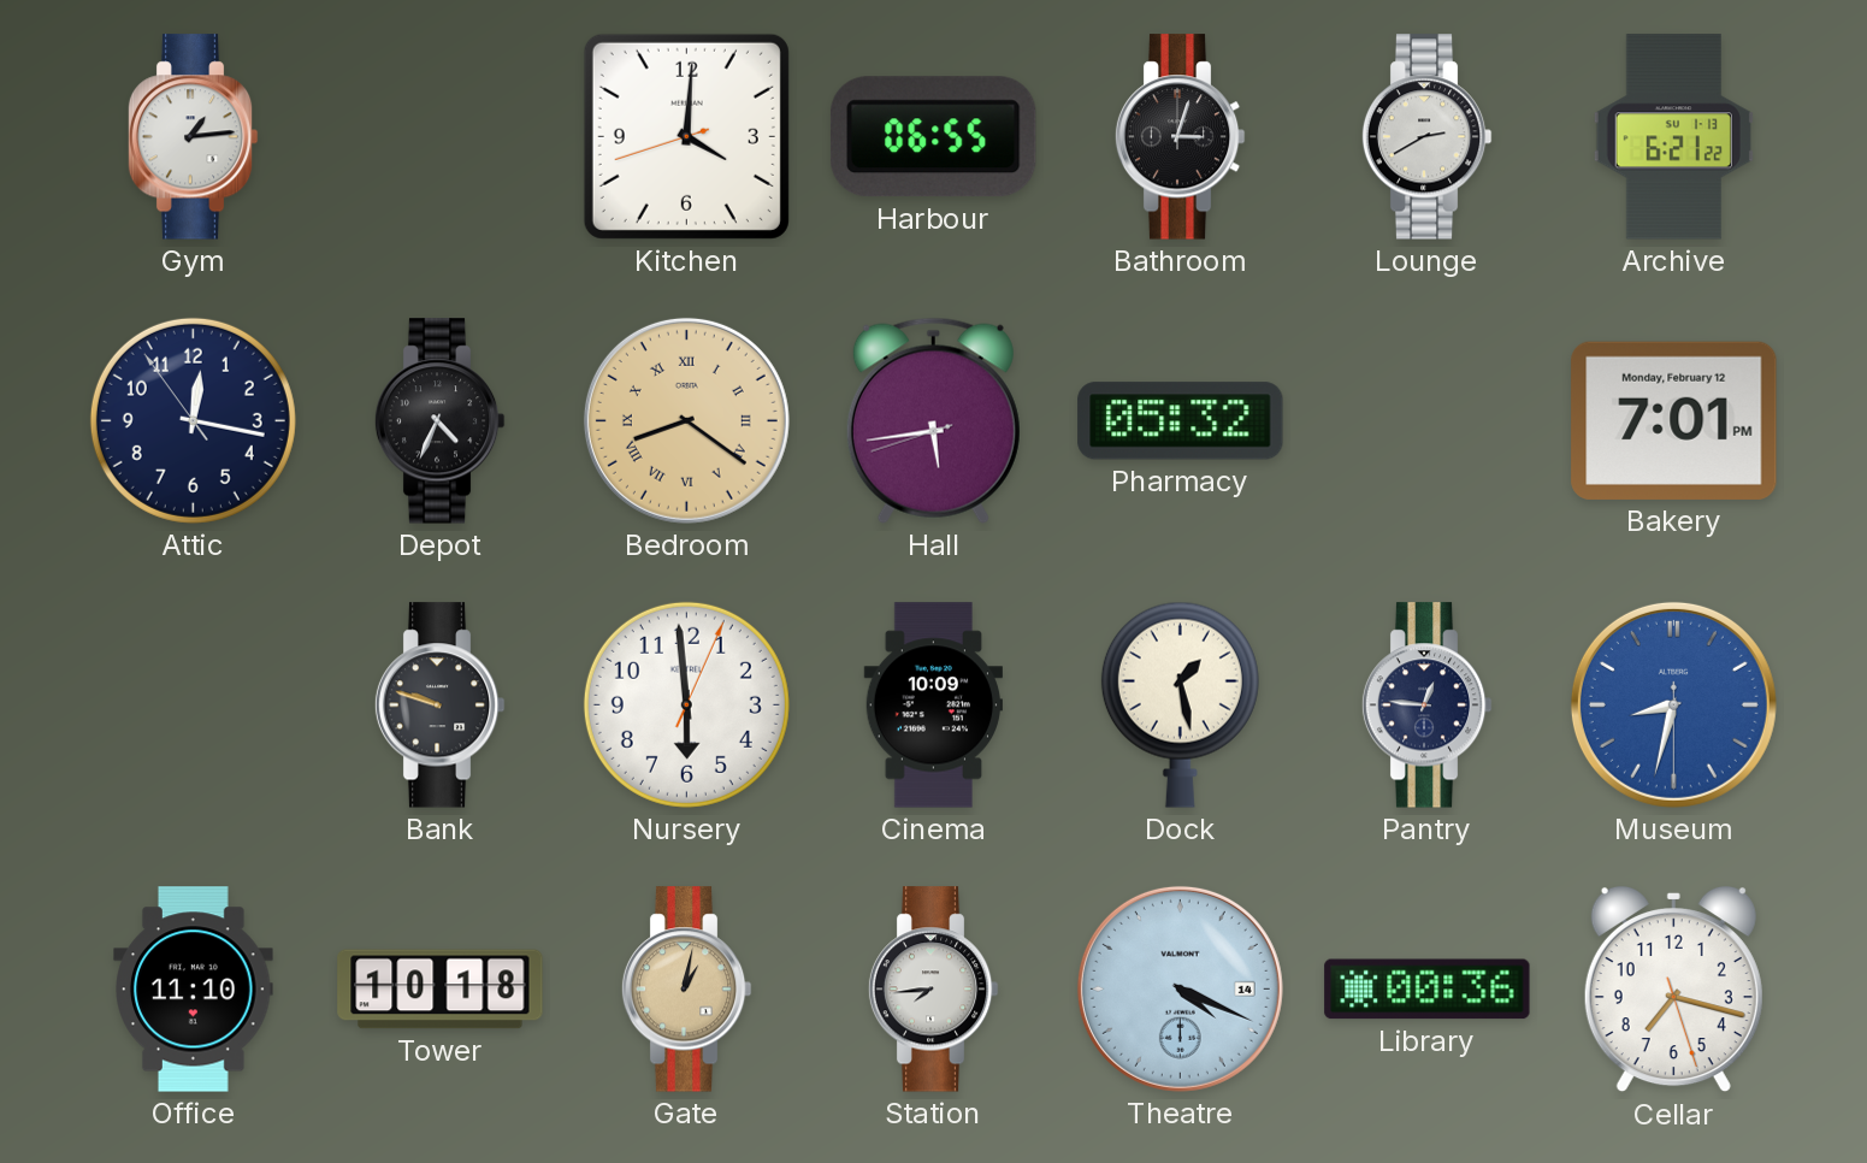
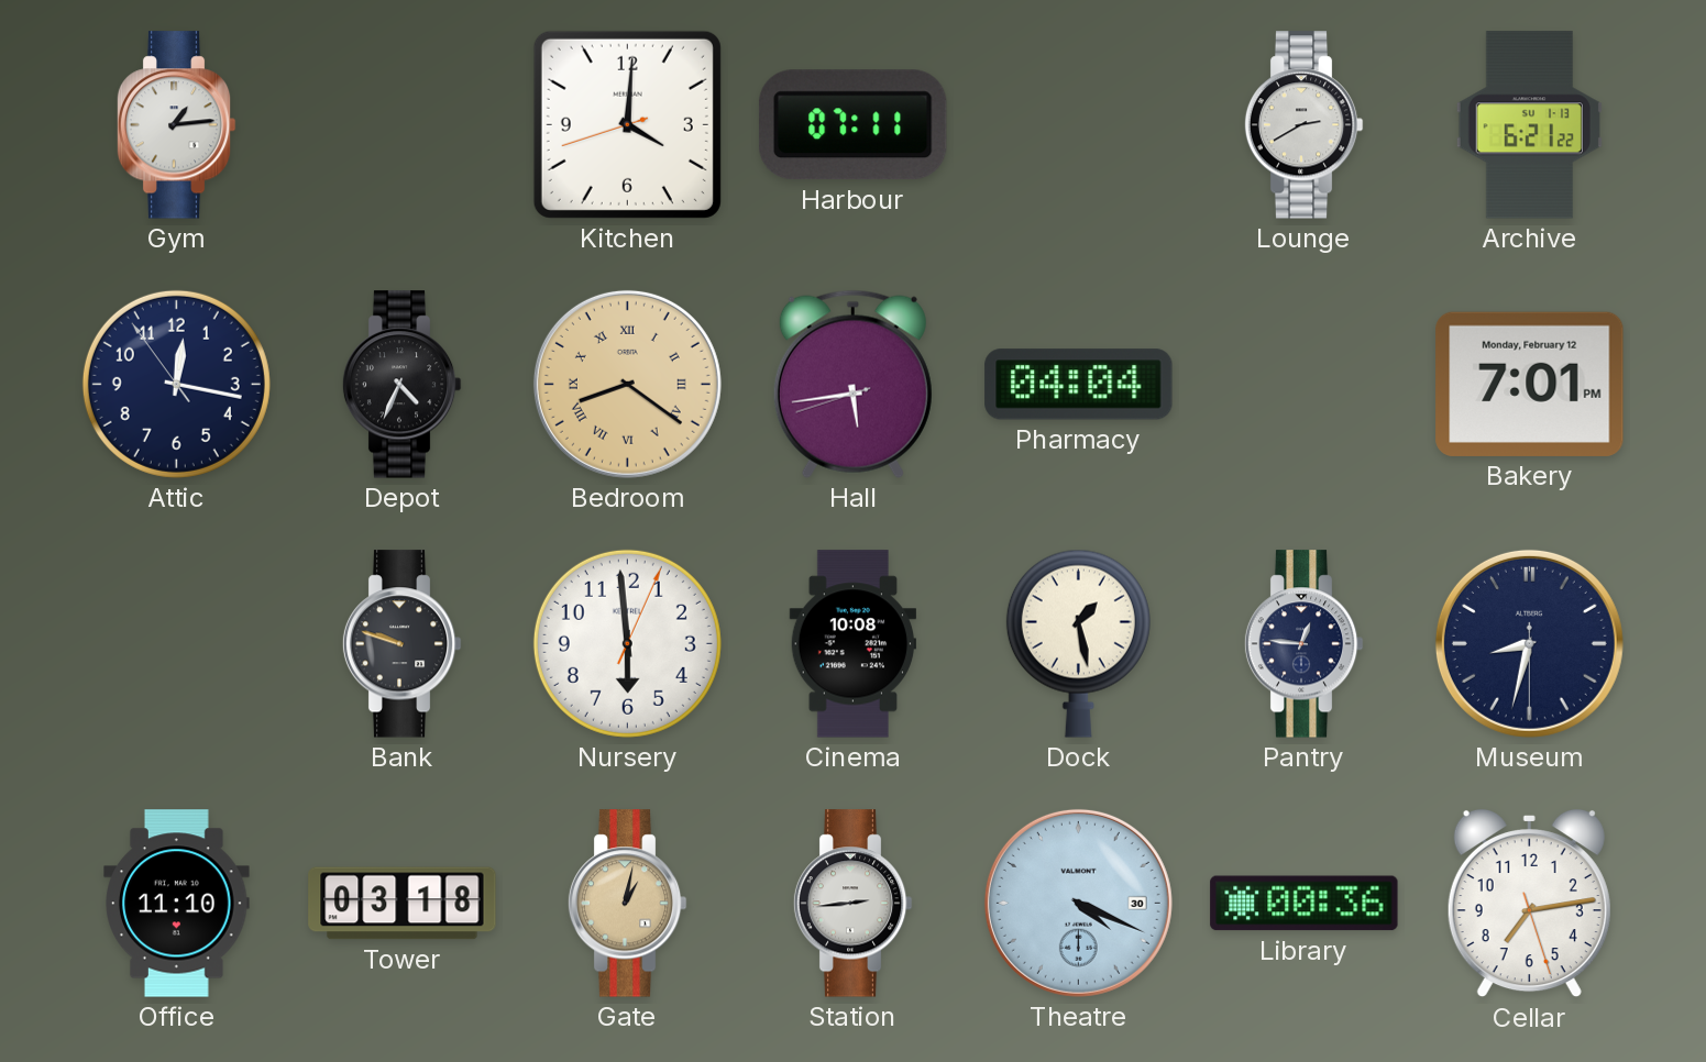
Harbour: 06:55 -> 07:11 (852, 125)
Bathroom: 3:03 -> none (1180, 137)
Pharmacy: 05:32 -> 04:04 (1079, 385)
Cinema: 10:09 -> 10:08 (852, 644)
Museum dial: blue -> navy (1529, 643)
Tower: 10:18 -> 03:18 (403, 904)
Station: 7:44 -> 2:44 (852, 904)
Theatre date: 14 -> 30 (1078, 903)
Cellar: 7:17 -> 7:13 (1529, 904)
